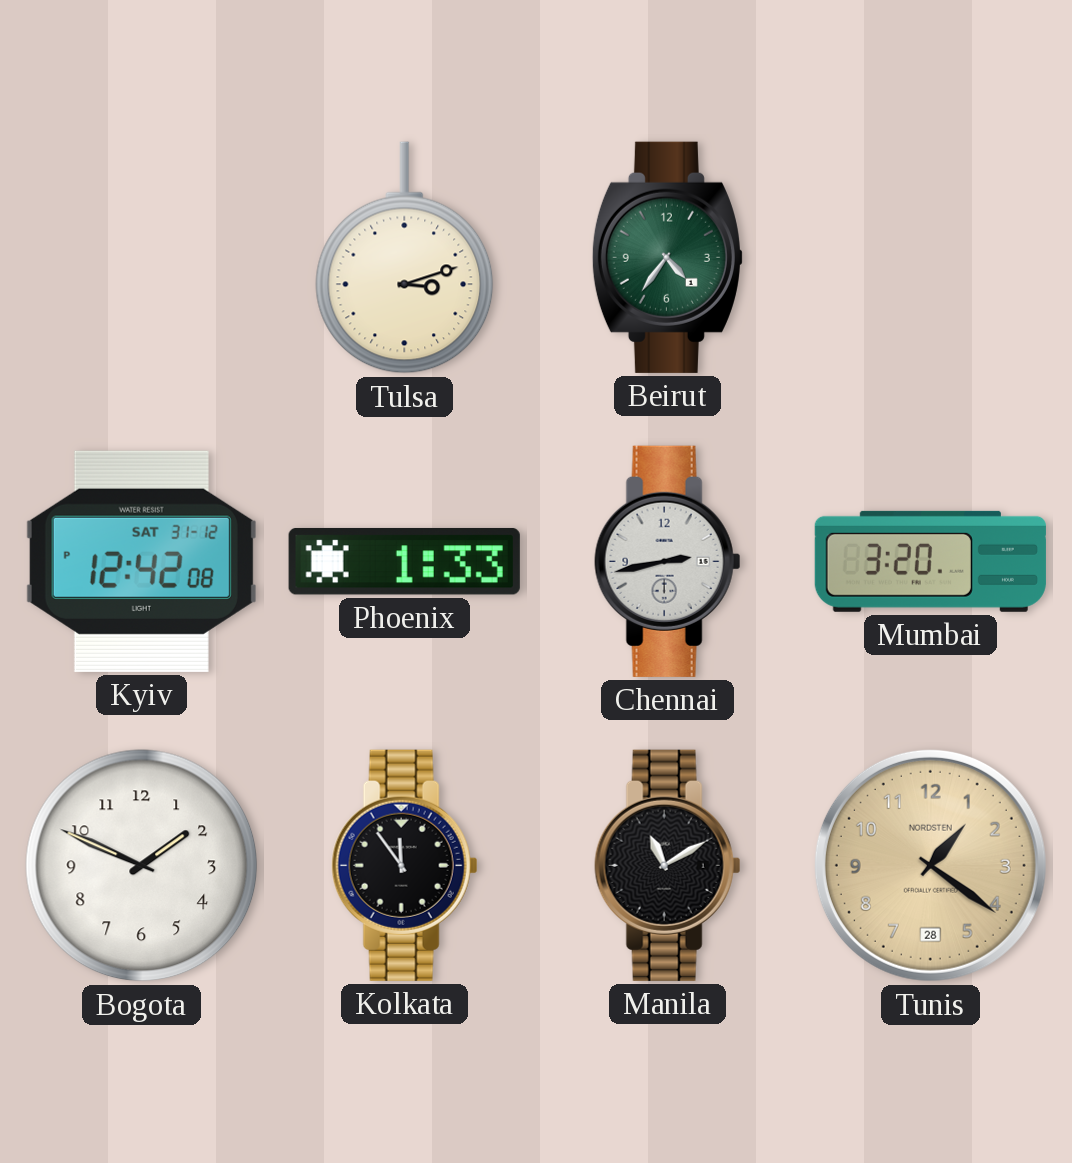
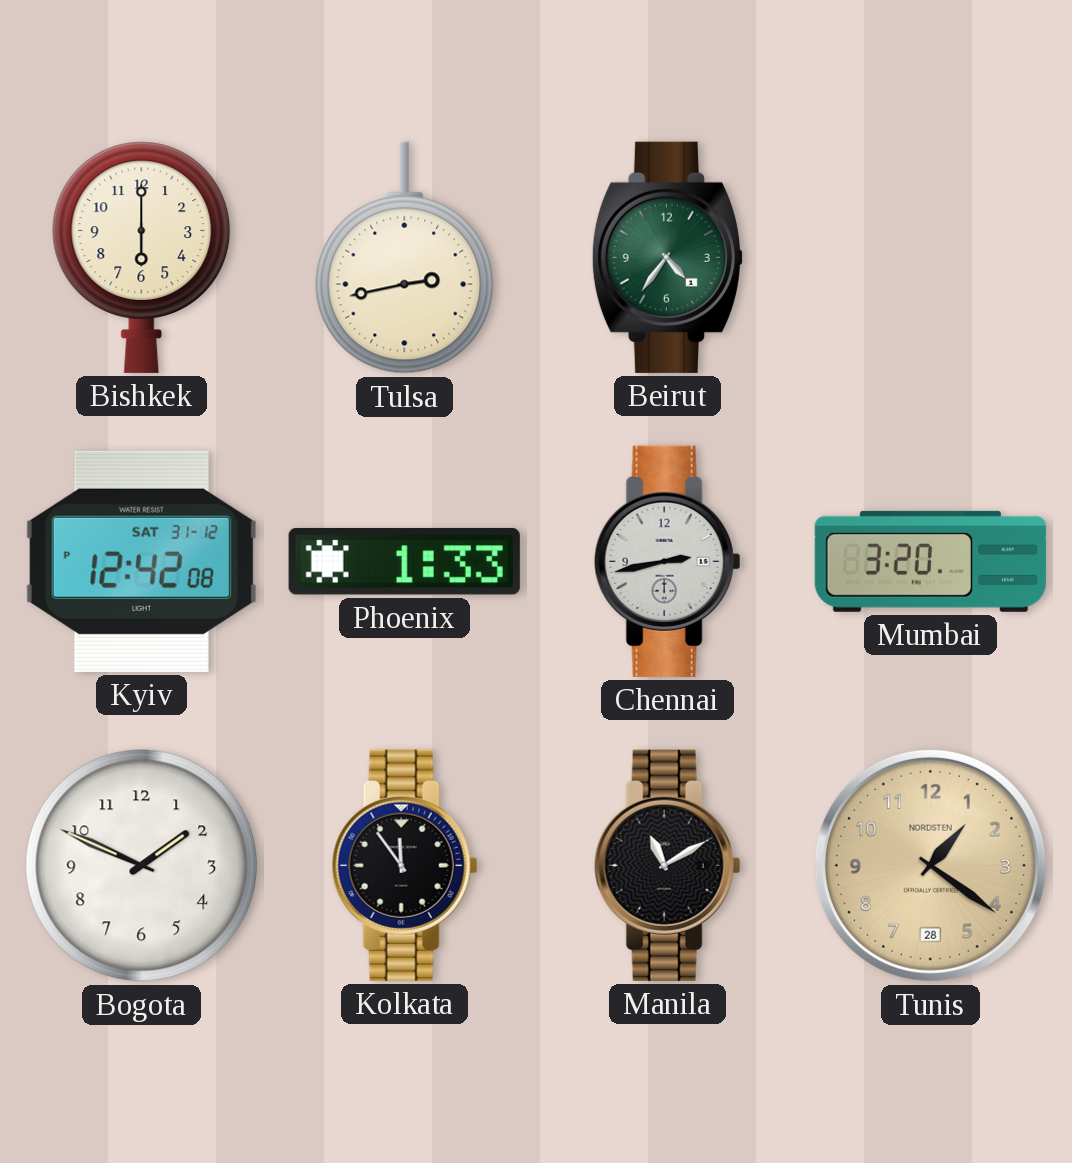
Bishkek: none -> 6:00 (142, 257)
Tulsa: 3:12 -> 2:43 (405, 258)
